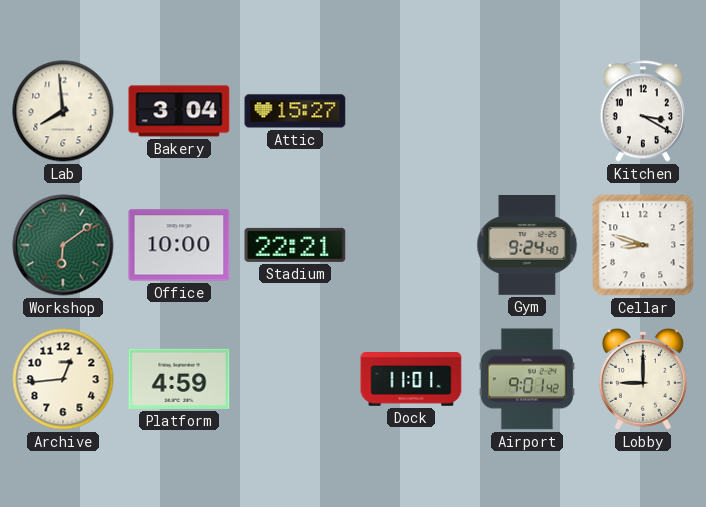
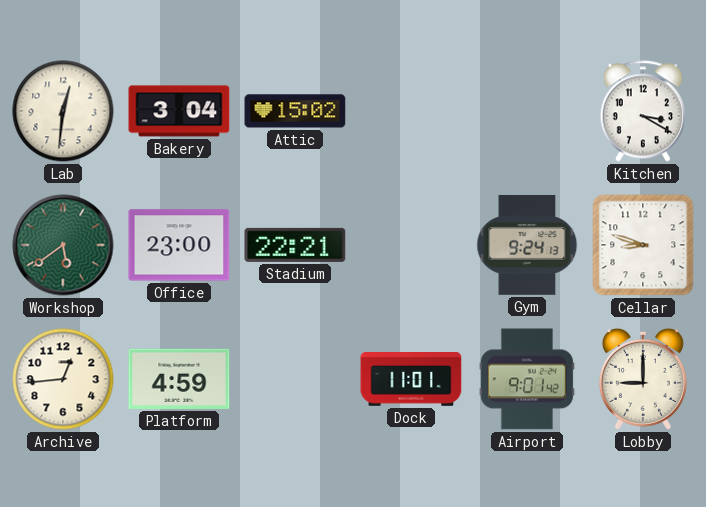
Lab: 7:59 -> 12:31 (63, 111)
Attic: 15:27 -> 15:02 (295, 111)
Workshop: 6:09 -> 5:39 (63, 245)
Office: 10:00 -> 23:00 (179, 245)
Gym: 9:24:40 -> 9:24:13 (527, 245)
